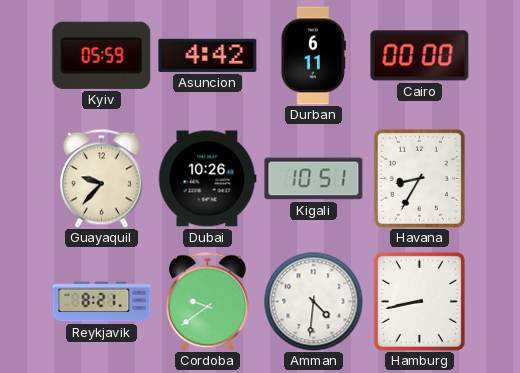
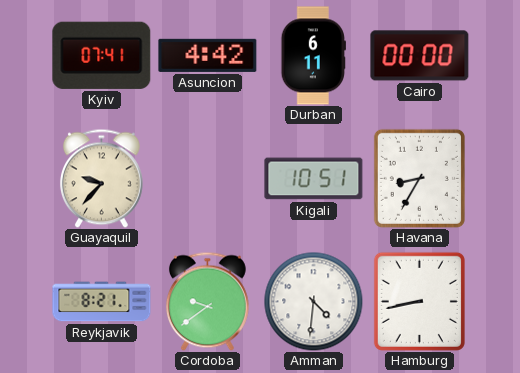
Kyiv: 05:59 -> 07:41 (102, 55)
Dubai: 10:26 -> none (207, 179)
